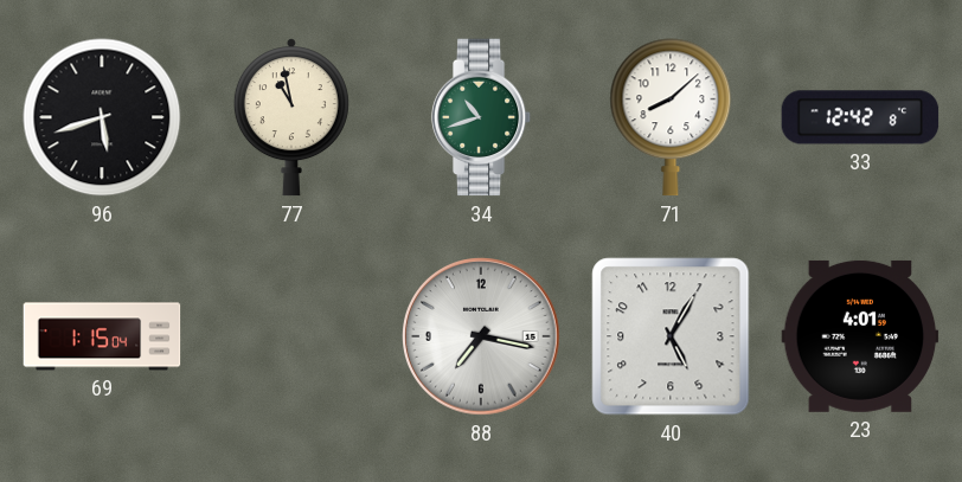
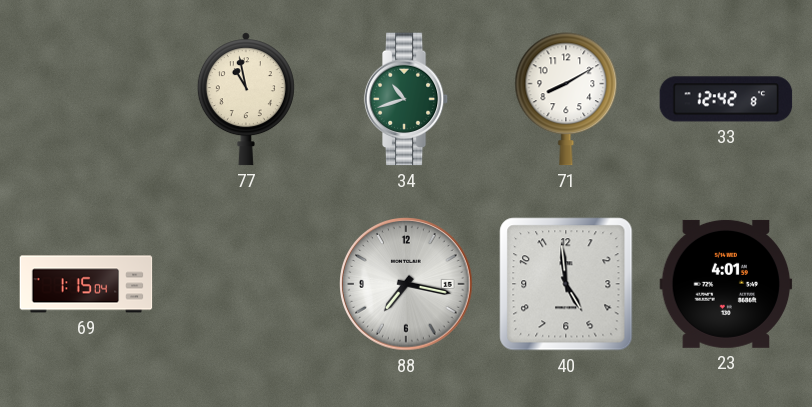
96: 5:42 -> none (102, 117)
71: 8:08 -> 8:10 (566, 99)
40: 5:05 -> 4:59 (566, 284)
